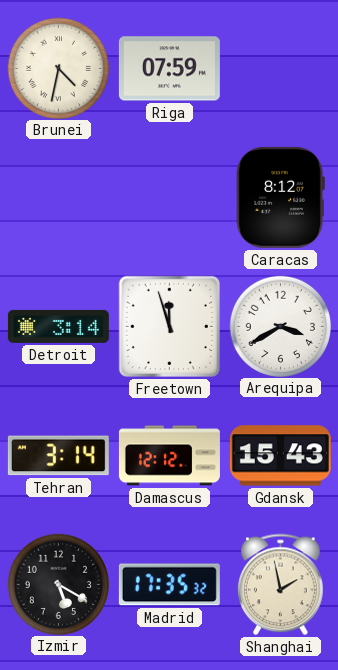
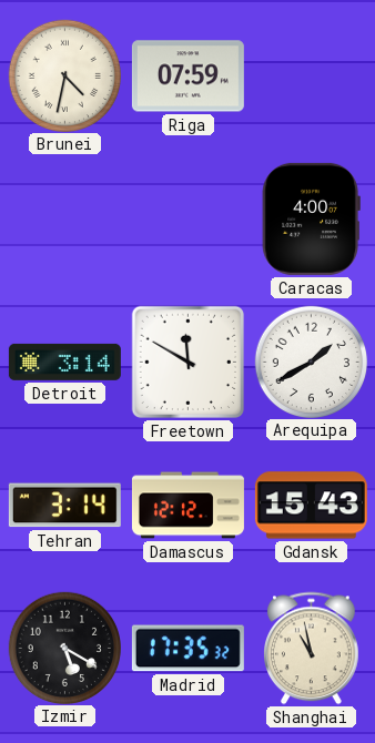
Caracas: 8:12 -> 4:00 (311, 218)
Freetown: 11:57 -> 11:50 (187, 362)
Arequipa: 3:40 -> 1:40 (311, 362)
Shanghai: 1:58 -> 10:58 (312, 649)
